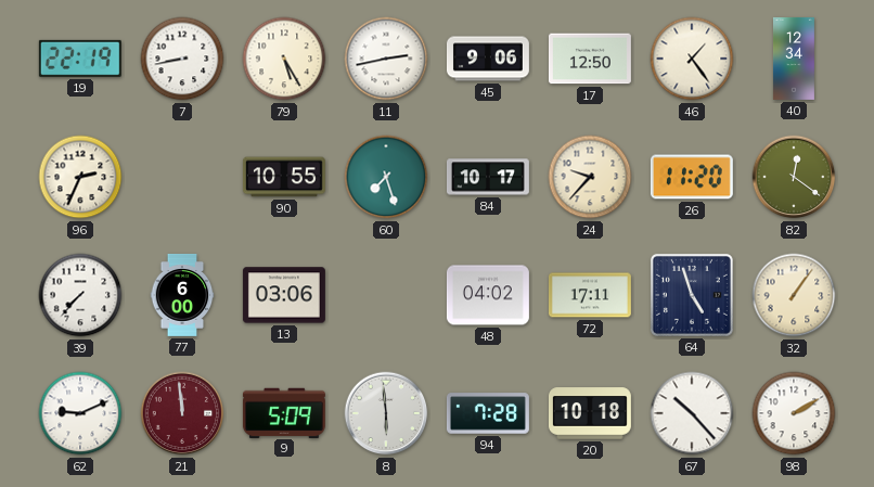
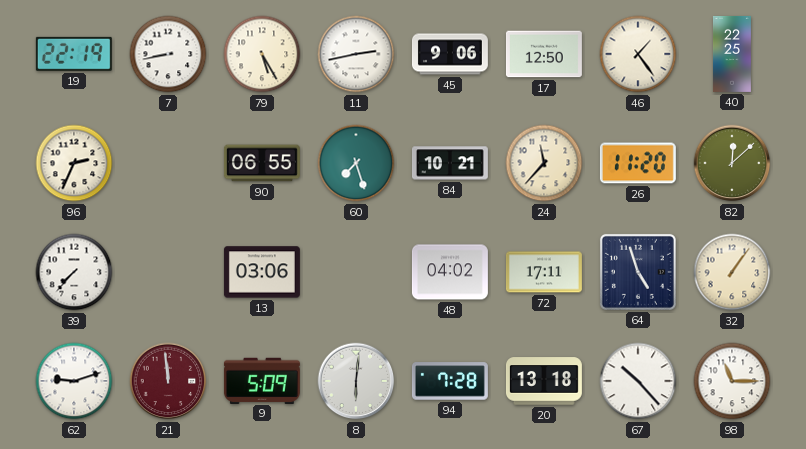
40: 12:34 -> 22:25 (732, 54)
90: 10:55 -> 06:55 (262, 163)
84: 10:17 -> 10:21 (450, 163)
24: 9:37 -> 11:37 (544, 163)
82: 12:21 -> 12:08 (732, 163)
77: 6:00 -> none (182, 295)
62: 9:11 -> 9:12 (74, 381)
8: 5:59 -> 6:01 (356, 381)
20: 10:18 -> 13:18 (544, 381)
98: 2:10 -> 11:15 (732, 381)
